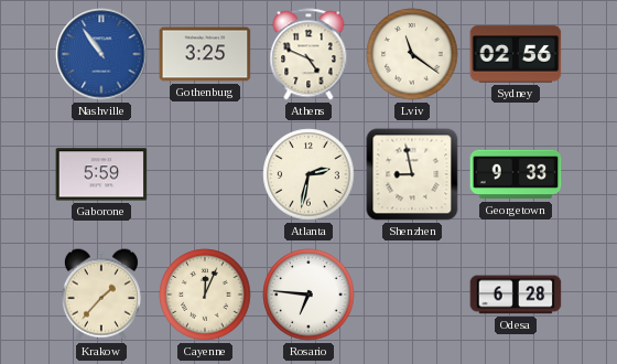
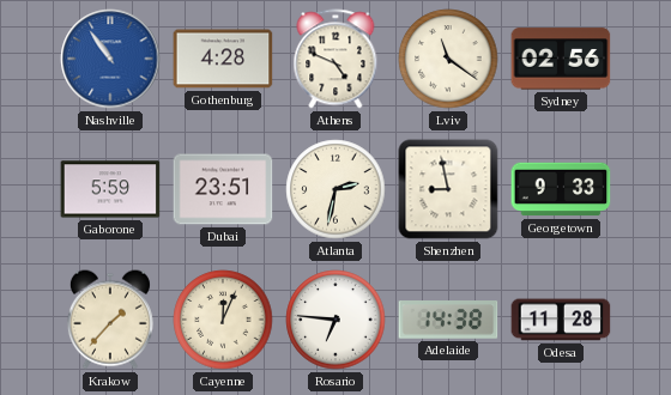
Gothenburg: 3:25 -> 4:28 (223, 59)
Dubai: none -> 23:51 (223, 189)
Adelaide: none -> 14:38 (448, 321)
Odesa: 6:28 -> 11:28 (561, 320)
